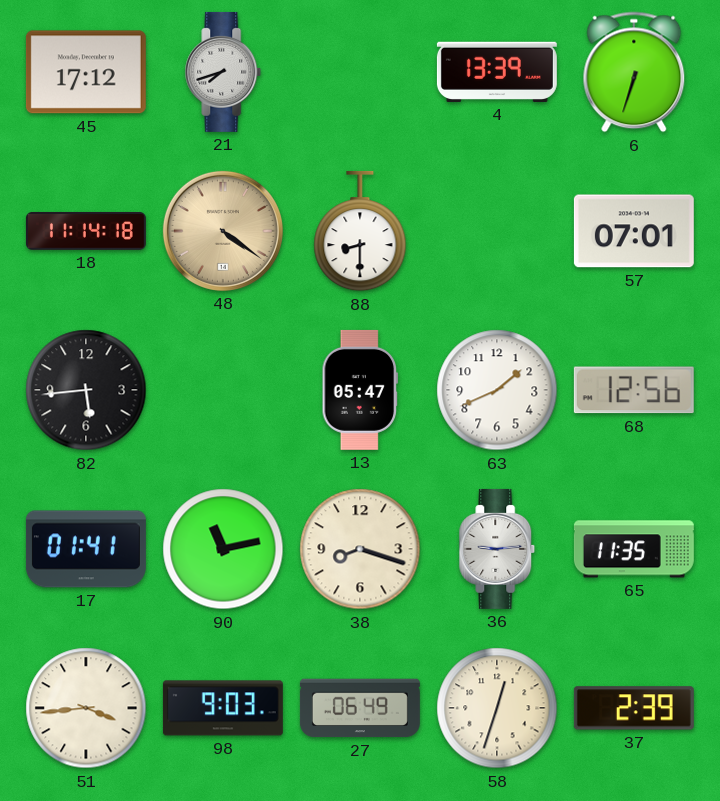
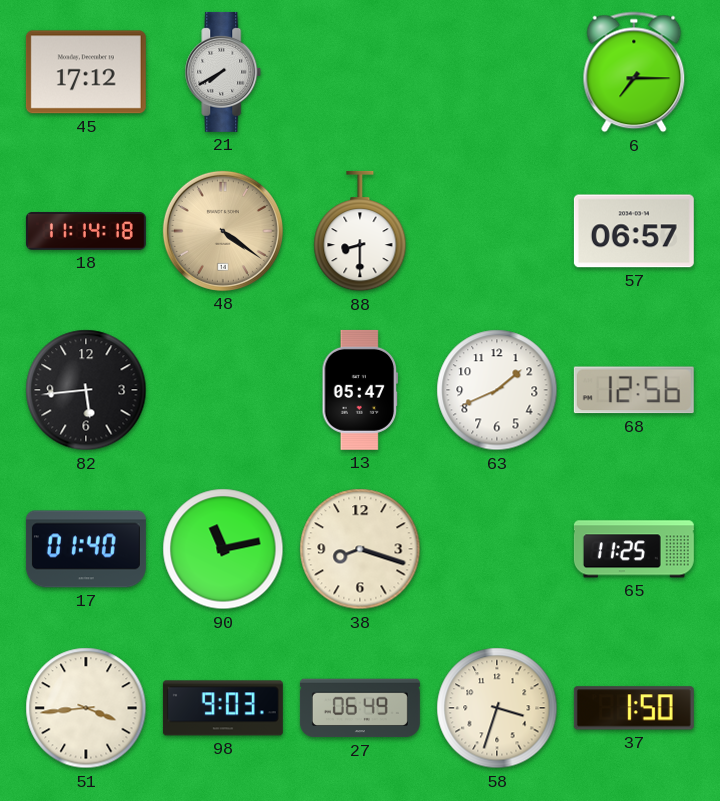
21: 7:42 -> 7:40 (223, 72)
4: 13:39 -> none (497, 72)
6: 6:33 -> 7:15 (634, 72)
57: 07:01 -> 06:57 (634, 231)
17: 01:41 -> 01:40 (86, 549)
36: 9:14 -> none (497, 549)
65: 11:35 -> 11:25 (634, 549)
58: 12:33 -> 3:33 (497, 708)
37: 2:39 -> 1:50 (634, 708)
